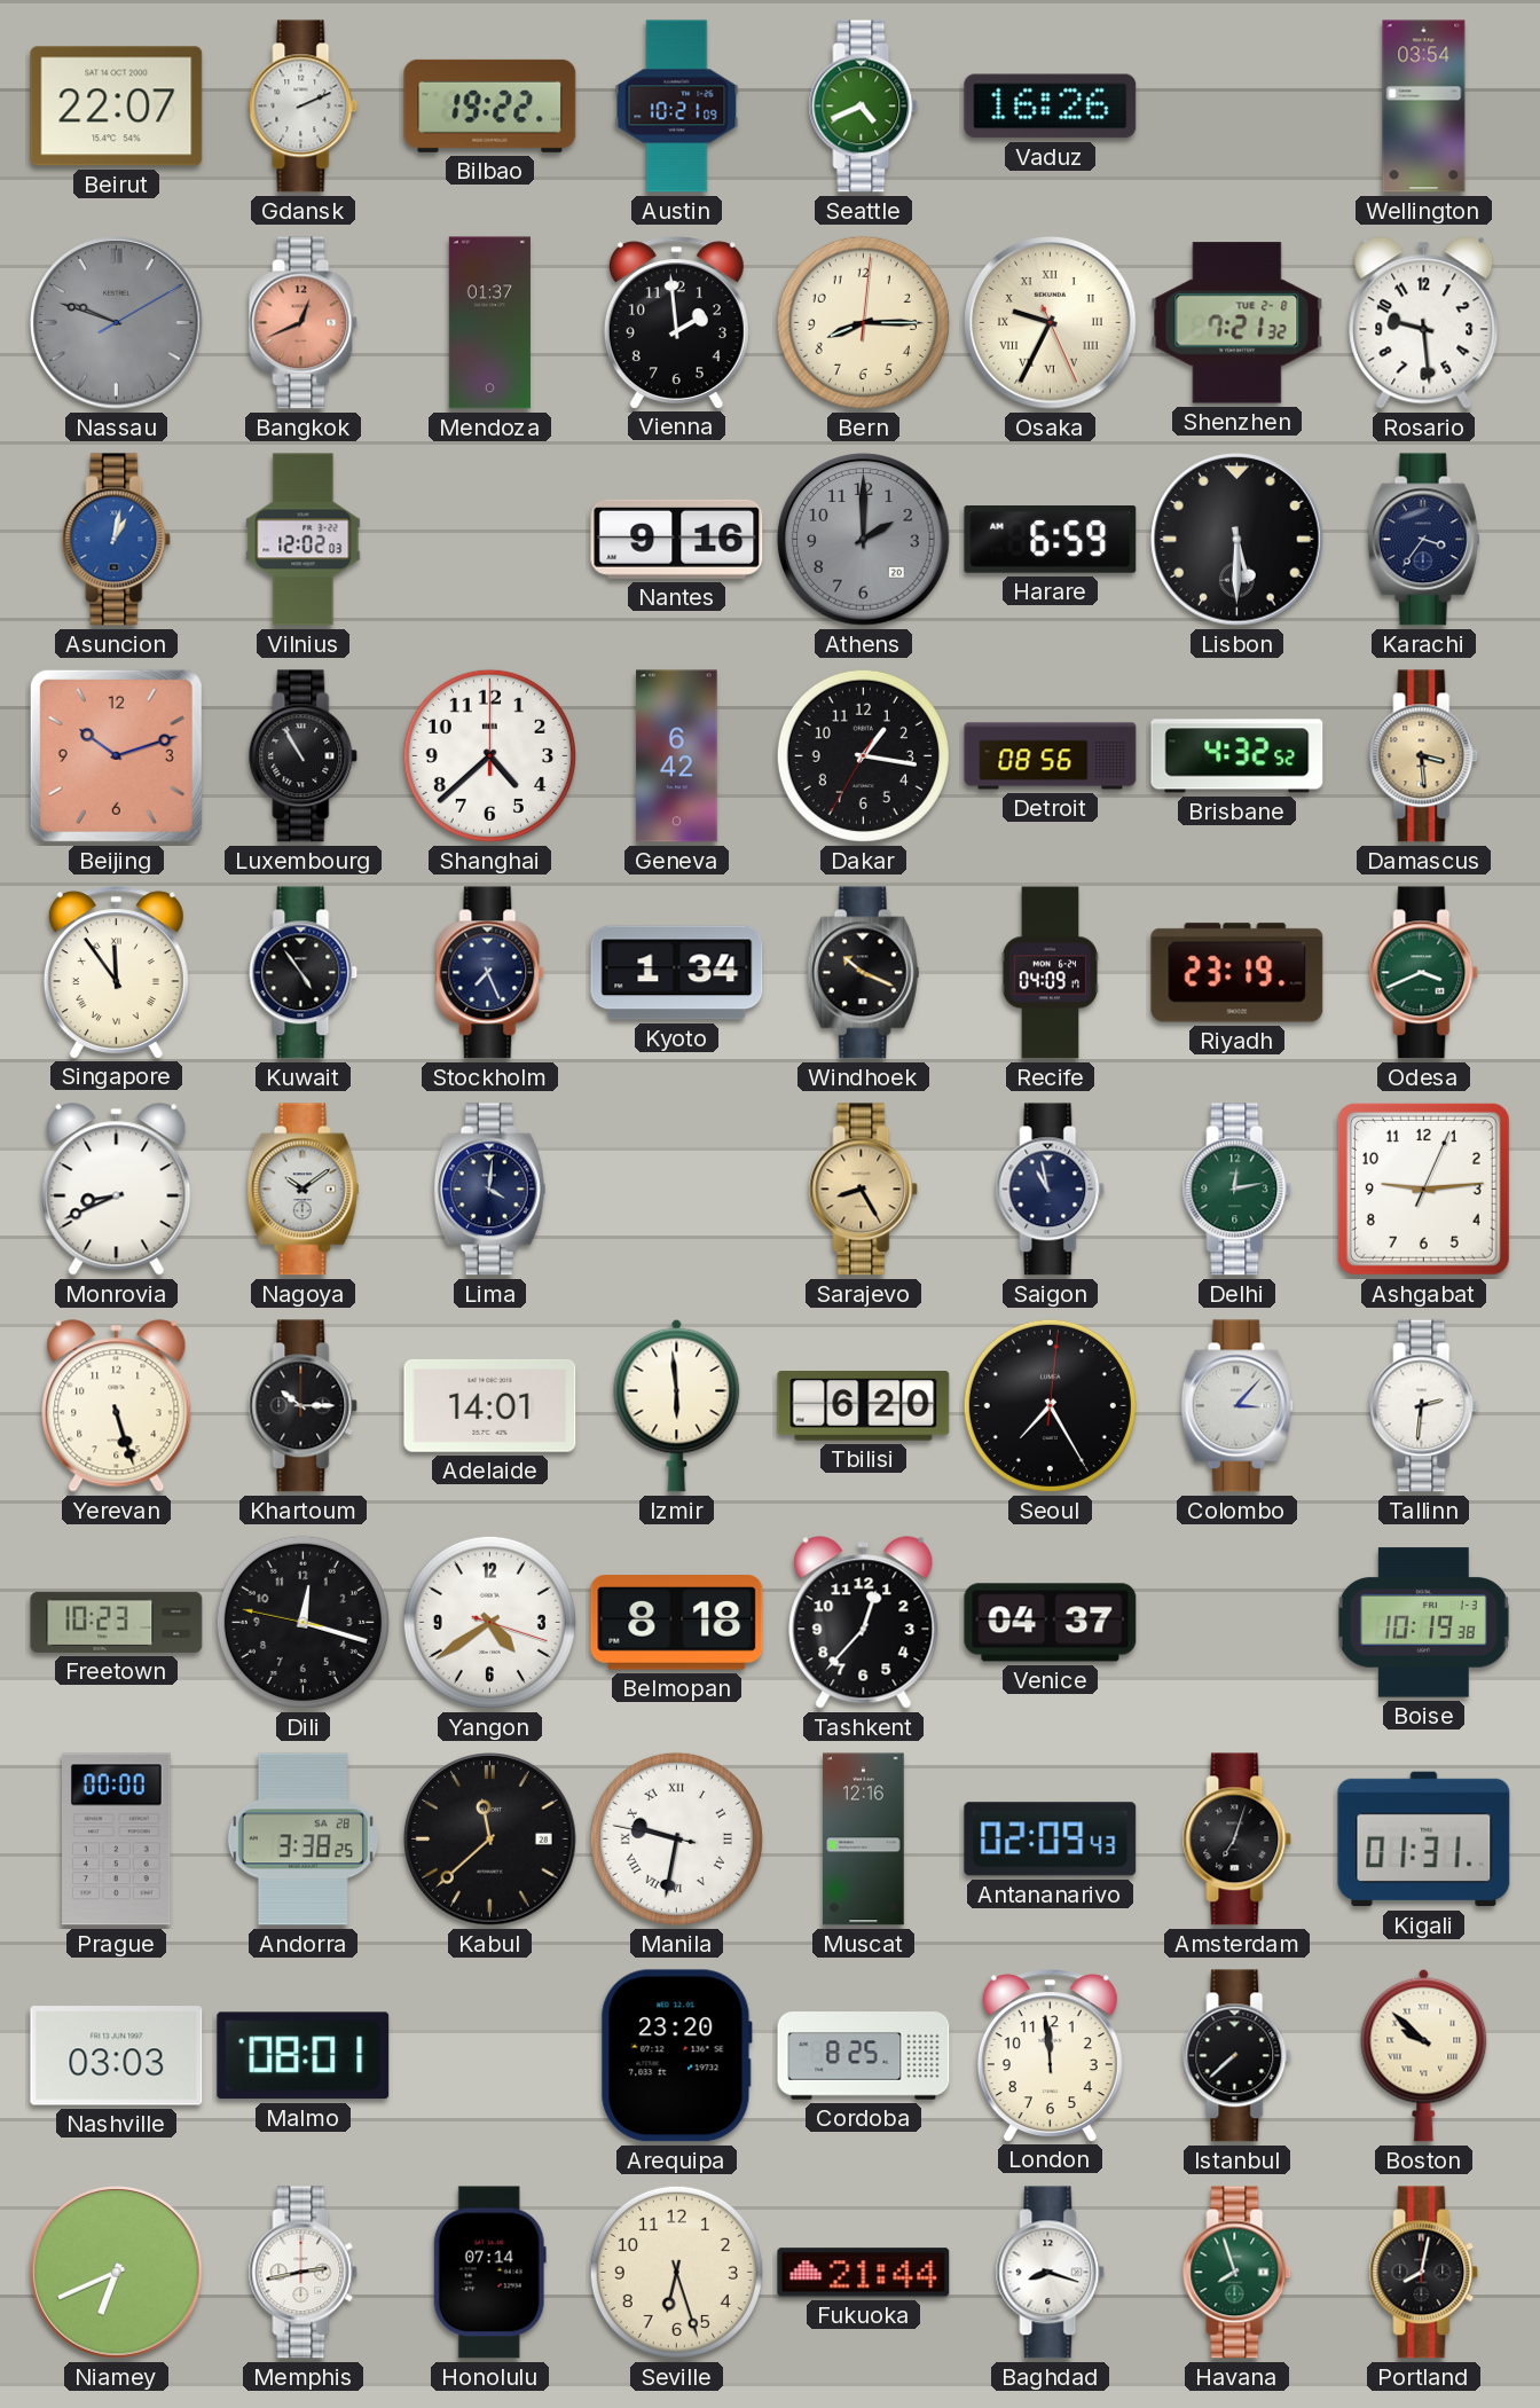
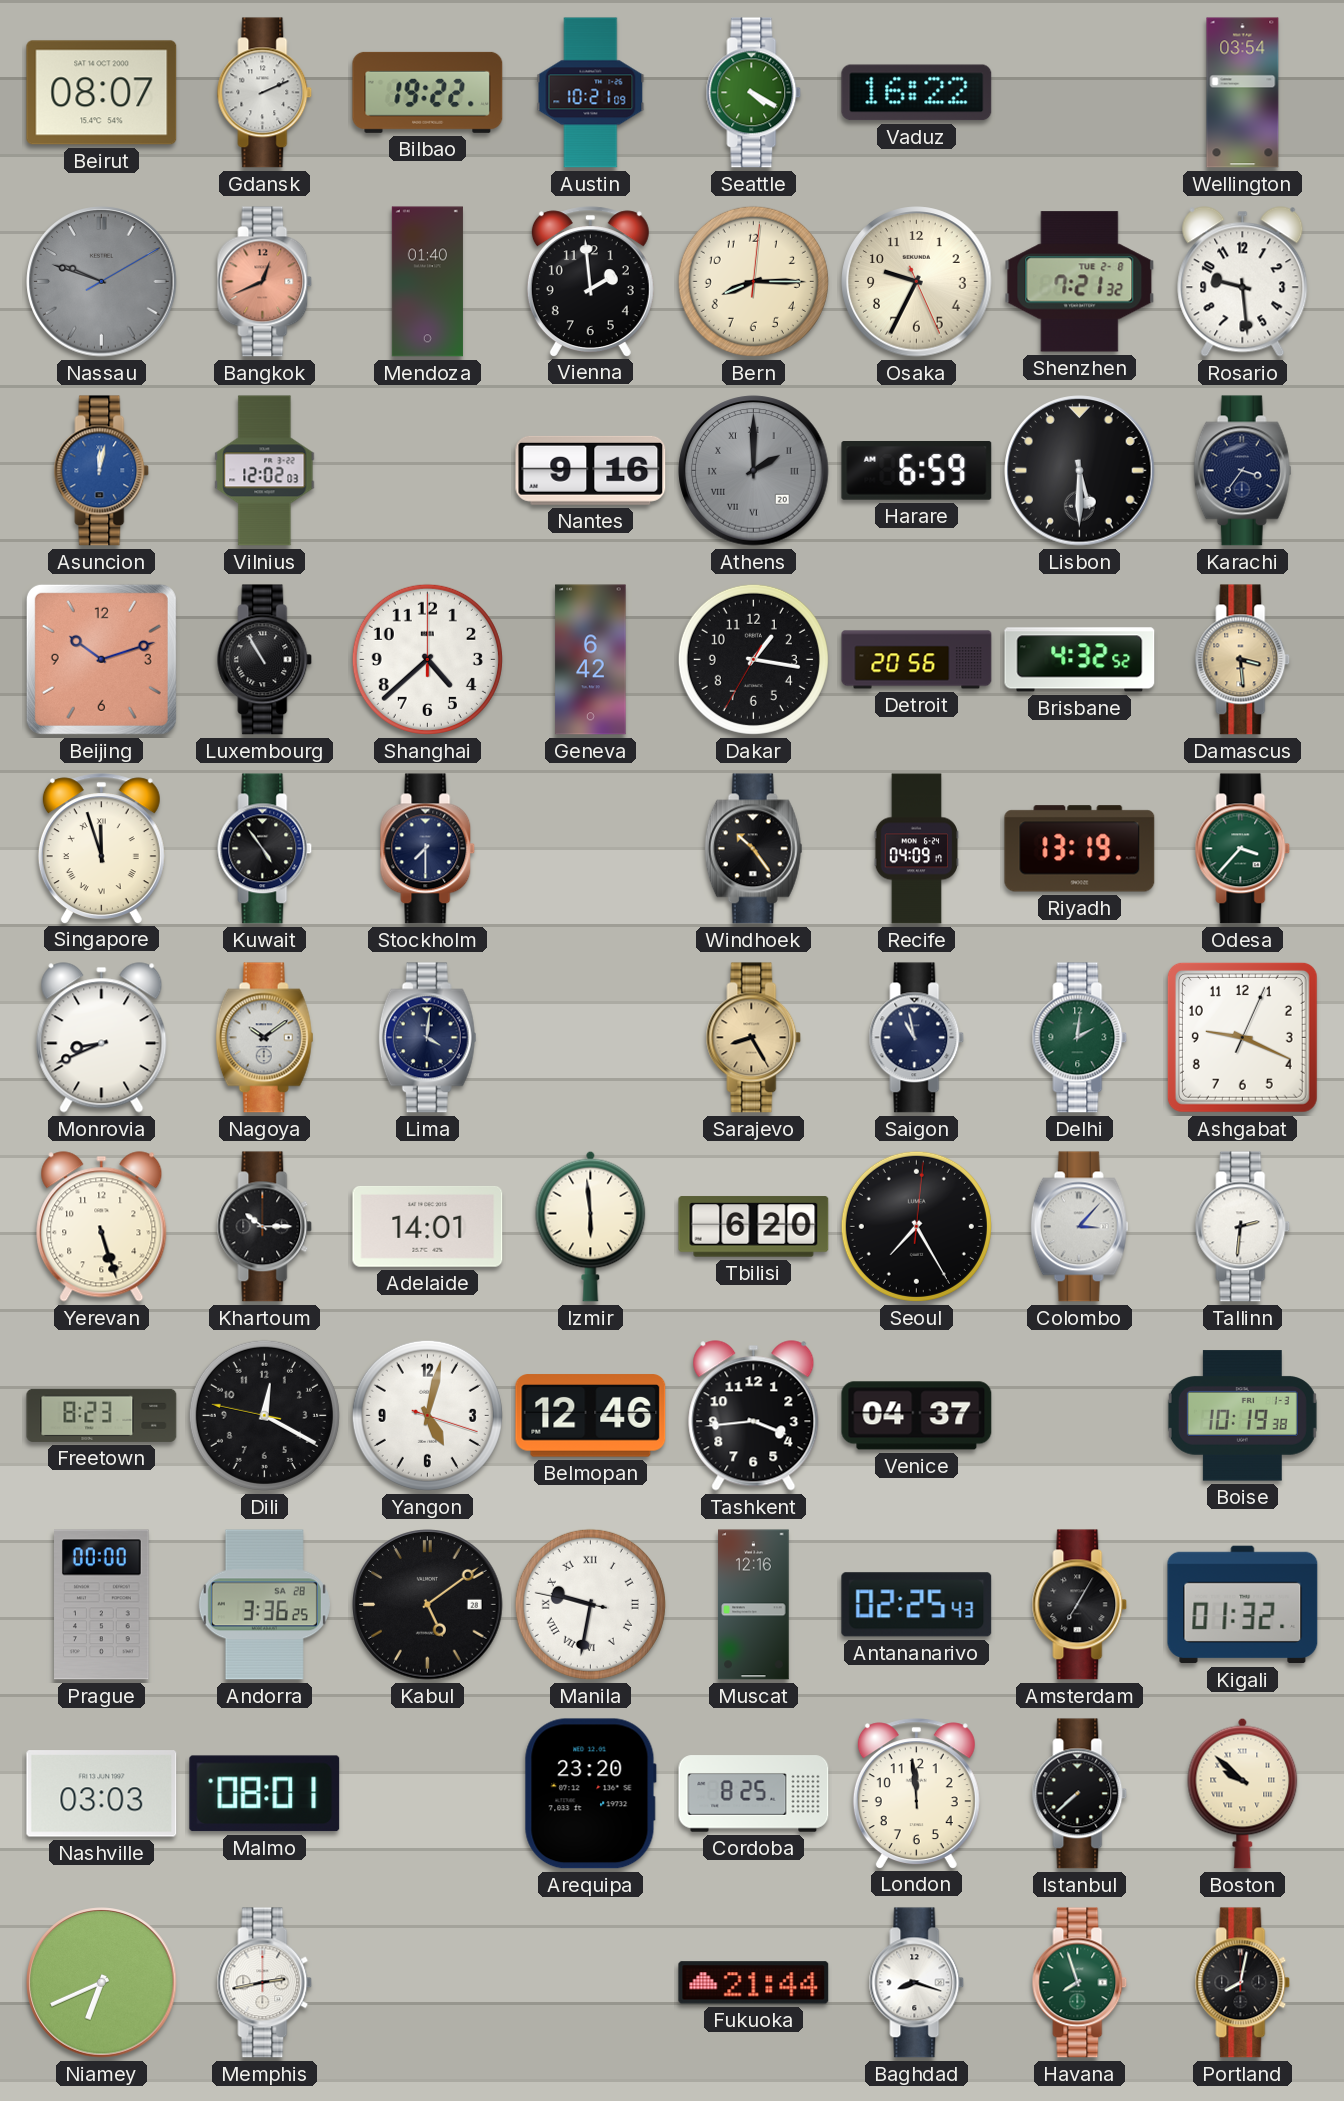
Beirut: 22:07 -> 08:07 (102, 93)
Seattle: 4:41 -> 4:20 (754, 93)
Vaduz: 16:26 -> 16:22 (917, 93)
Mendoza: 01:37 -> 01:40 (427, 282)
Osaka numerals: Roman -> Arabic (917, 282)
Asuncion: 1:02 -> 12:02 (102, 471)
Athens numerals: Arabic -> Roman (754, 471)
Detroit: 08:56 -> 20:56 (917, 660)
Singapore: 11:54 -> 11:57 (101, 848)
Stockholm: 7:26 -> 7:30 (428, 849)
Kyoto: 1:34 -> none (677, 973)
Windhoek: 10:19 -> 10:24 (753, 849)
Riyadh: 23:19 -> 13:19 (1080, 849)
Odesa: 3:41 -> 3:37 (1243, 849)
Delhi: 12:13 -> 2:01 (1080, 1038)
Ashgabat: 9:14 -> 9:19 (1242, 1037)
Freetown: 10:23 -> 8:23 (102, 1415)
Dili: 12:17 -> 12:19 (264, 1415)
Yangon: 4:39 -> 5:02 (427, 1415)
Belmopan: 8:18 -> 12:46 (591, 1416)
Tashkent: 12:37 -> 3:44 (754, 1416)
Andorra: 3:38 -> 3:36 (264, 1605)
Kabul: 11:38 -> 5:09 (428, 1605)
Antananarivo: 02:09 -> 02:25 (917, 1605)
Amsterdam: 7:03 -> 7:05 (1080, 1605)
Kigali: 01:31 -> 01:32 (1243, 1605)
Honolulu: 07:14 -> none (489, 2273)
Seville: 6:27 -> none (676, 2272)
